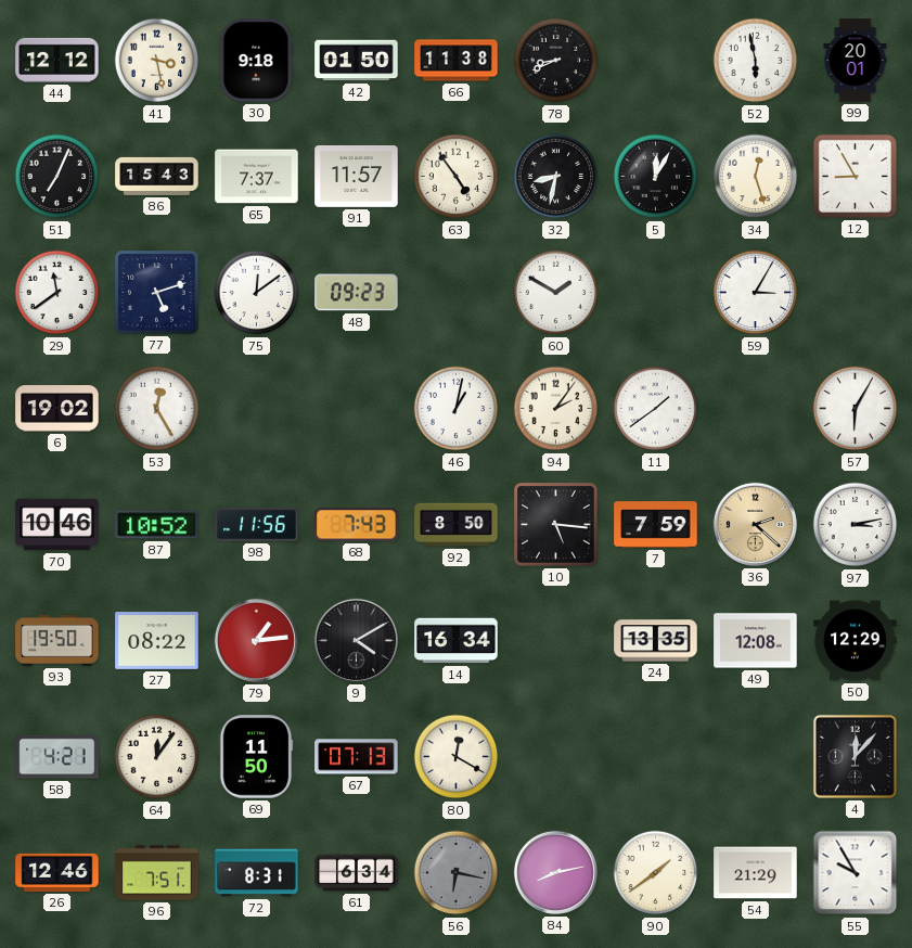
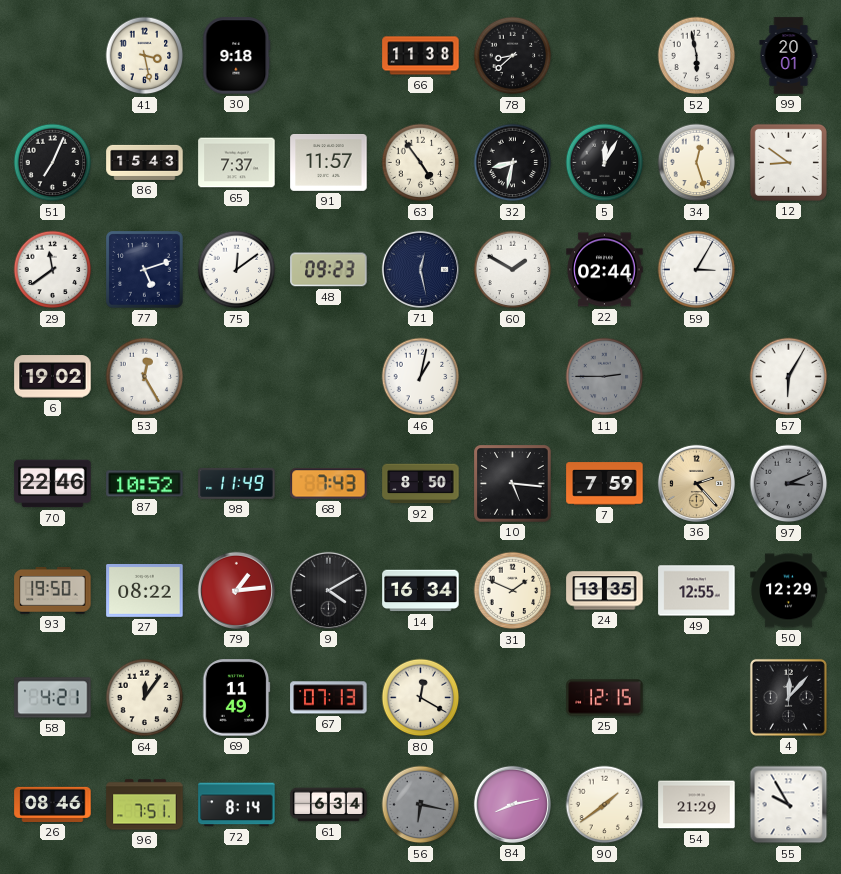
44: 12:12 -> none (57, 60)
42: 01:50 -> none (357, 61)
78: 8:41 -> 8:38 (513, 56)
12: 8:55 -> 8:51 (788, 162)
71: none -> 12:28 (420, 269)
22: none -> 02:44 (605, 270)
94: 2:06 -> none (556, 409)
11: 1:39 -> 2:45 (605, 377)
11 dial: white -> grey (605, 377)
70: 10:46 -> 22:46 (53, 484)
98: 11:56 -> 11:49 (237, 483)
36: 2:22 -> 2:23 (696, 483)
97: 3:13 -> 3:11 (789, 484)
97 dial: white -> grey (789, 484)
31: none -> 1:49 (513, 591)
49: 12:08 -> 12:55 (697, 591)
69: 11:50 -> 11:49 (236, 698)
25: none -> 12:15 (605, 698)
26: 12:46 -> 08:46 (53, 804)
72: 8:31 -> 8:14 (237, 805)
